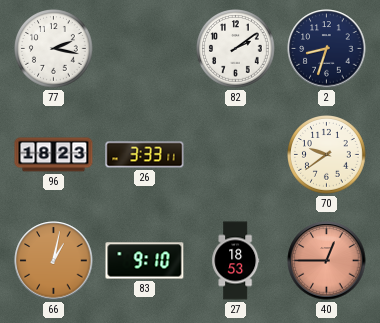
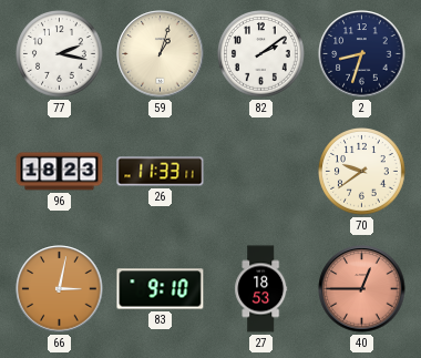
59: none -> 1:03 (161, 54)
26: 3:33 -> 11:33 (161, 172)
66: 1:02 -> 3:02 (60, 289)
